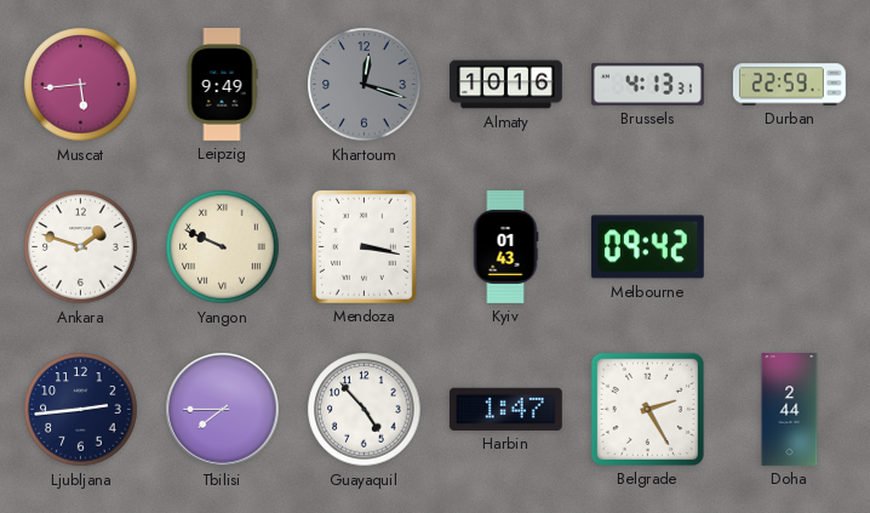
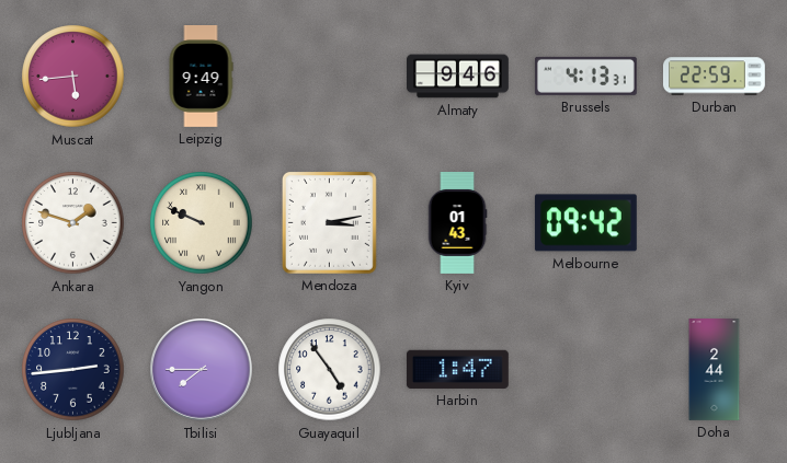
Khartoum: 12:18 -> none (365, 85)
Almaty: 10:16 -> 9:46 (458, 77)
Mendoza: 3:17 -> 3:13 (329, 222)
Guayaquil: 4:53 -> 4:54 (330, 370)
Belgrade: 2:25 -> none (647, 409)
